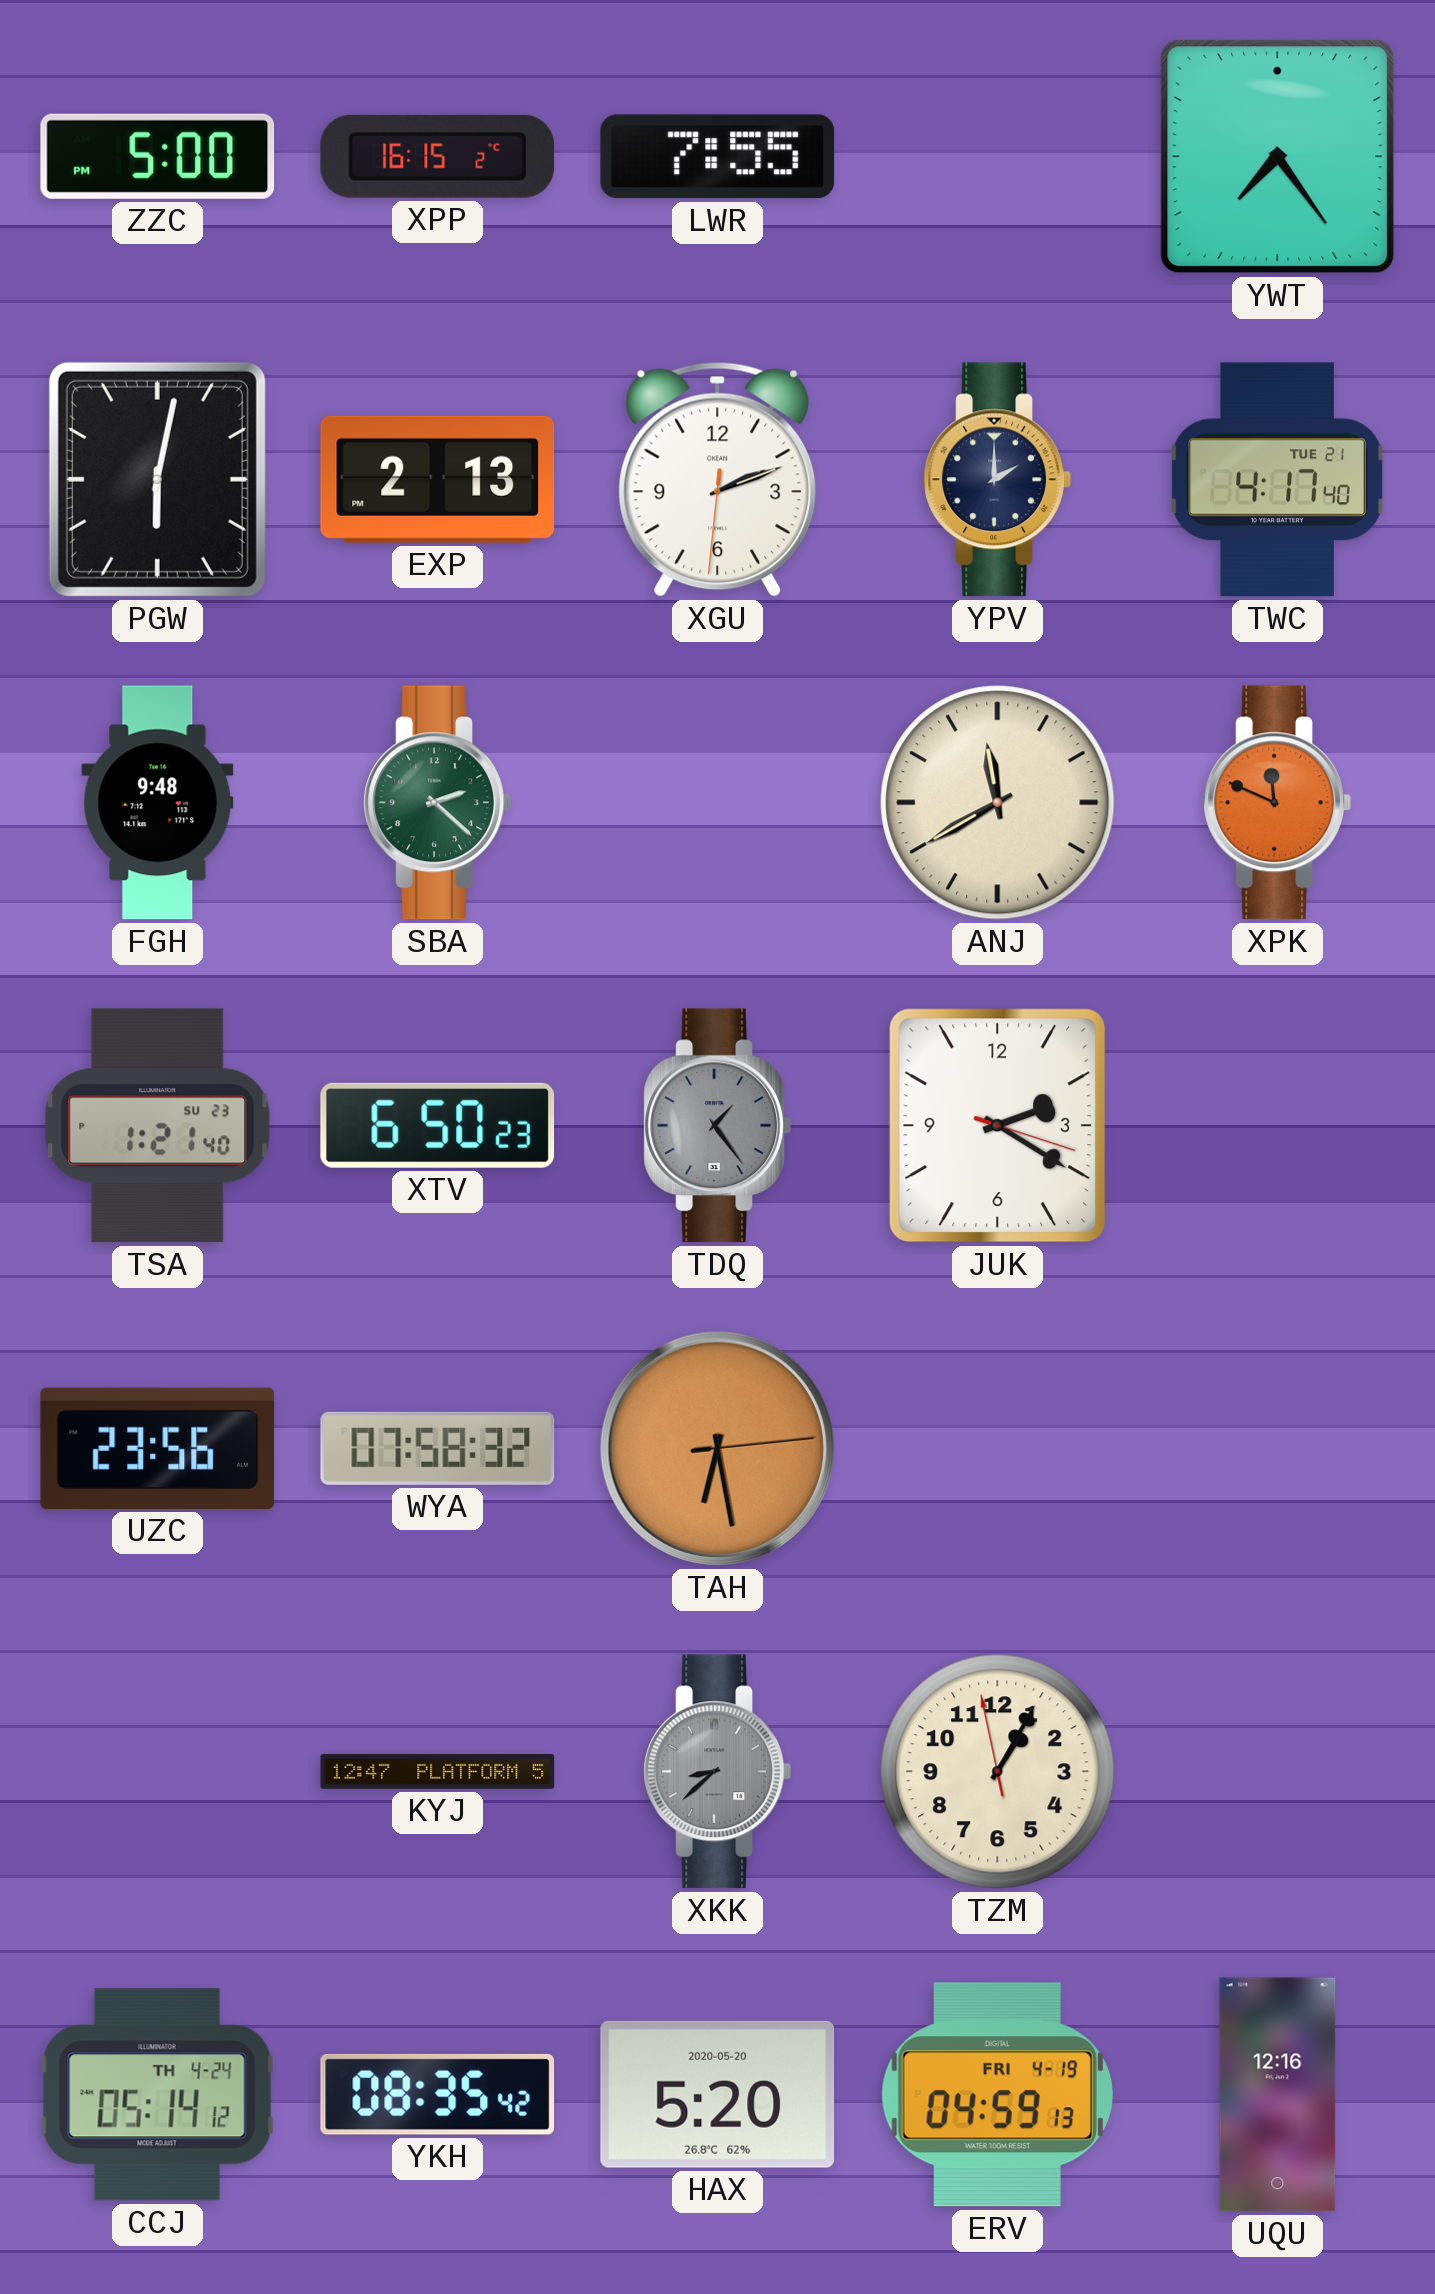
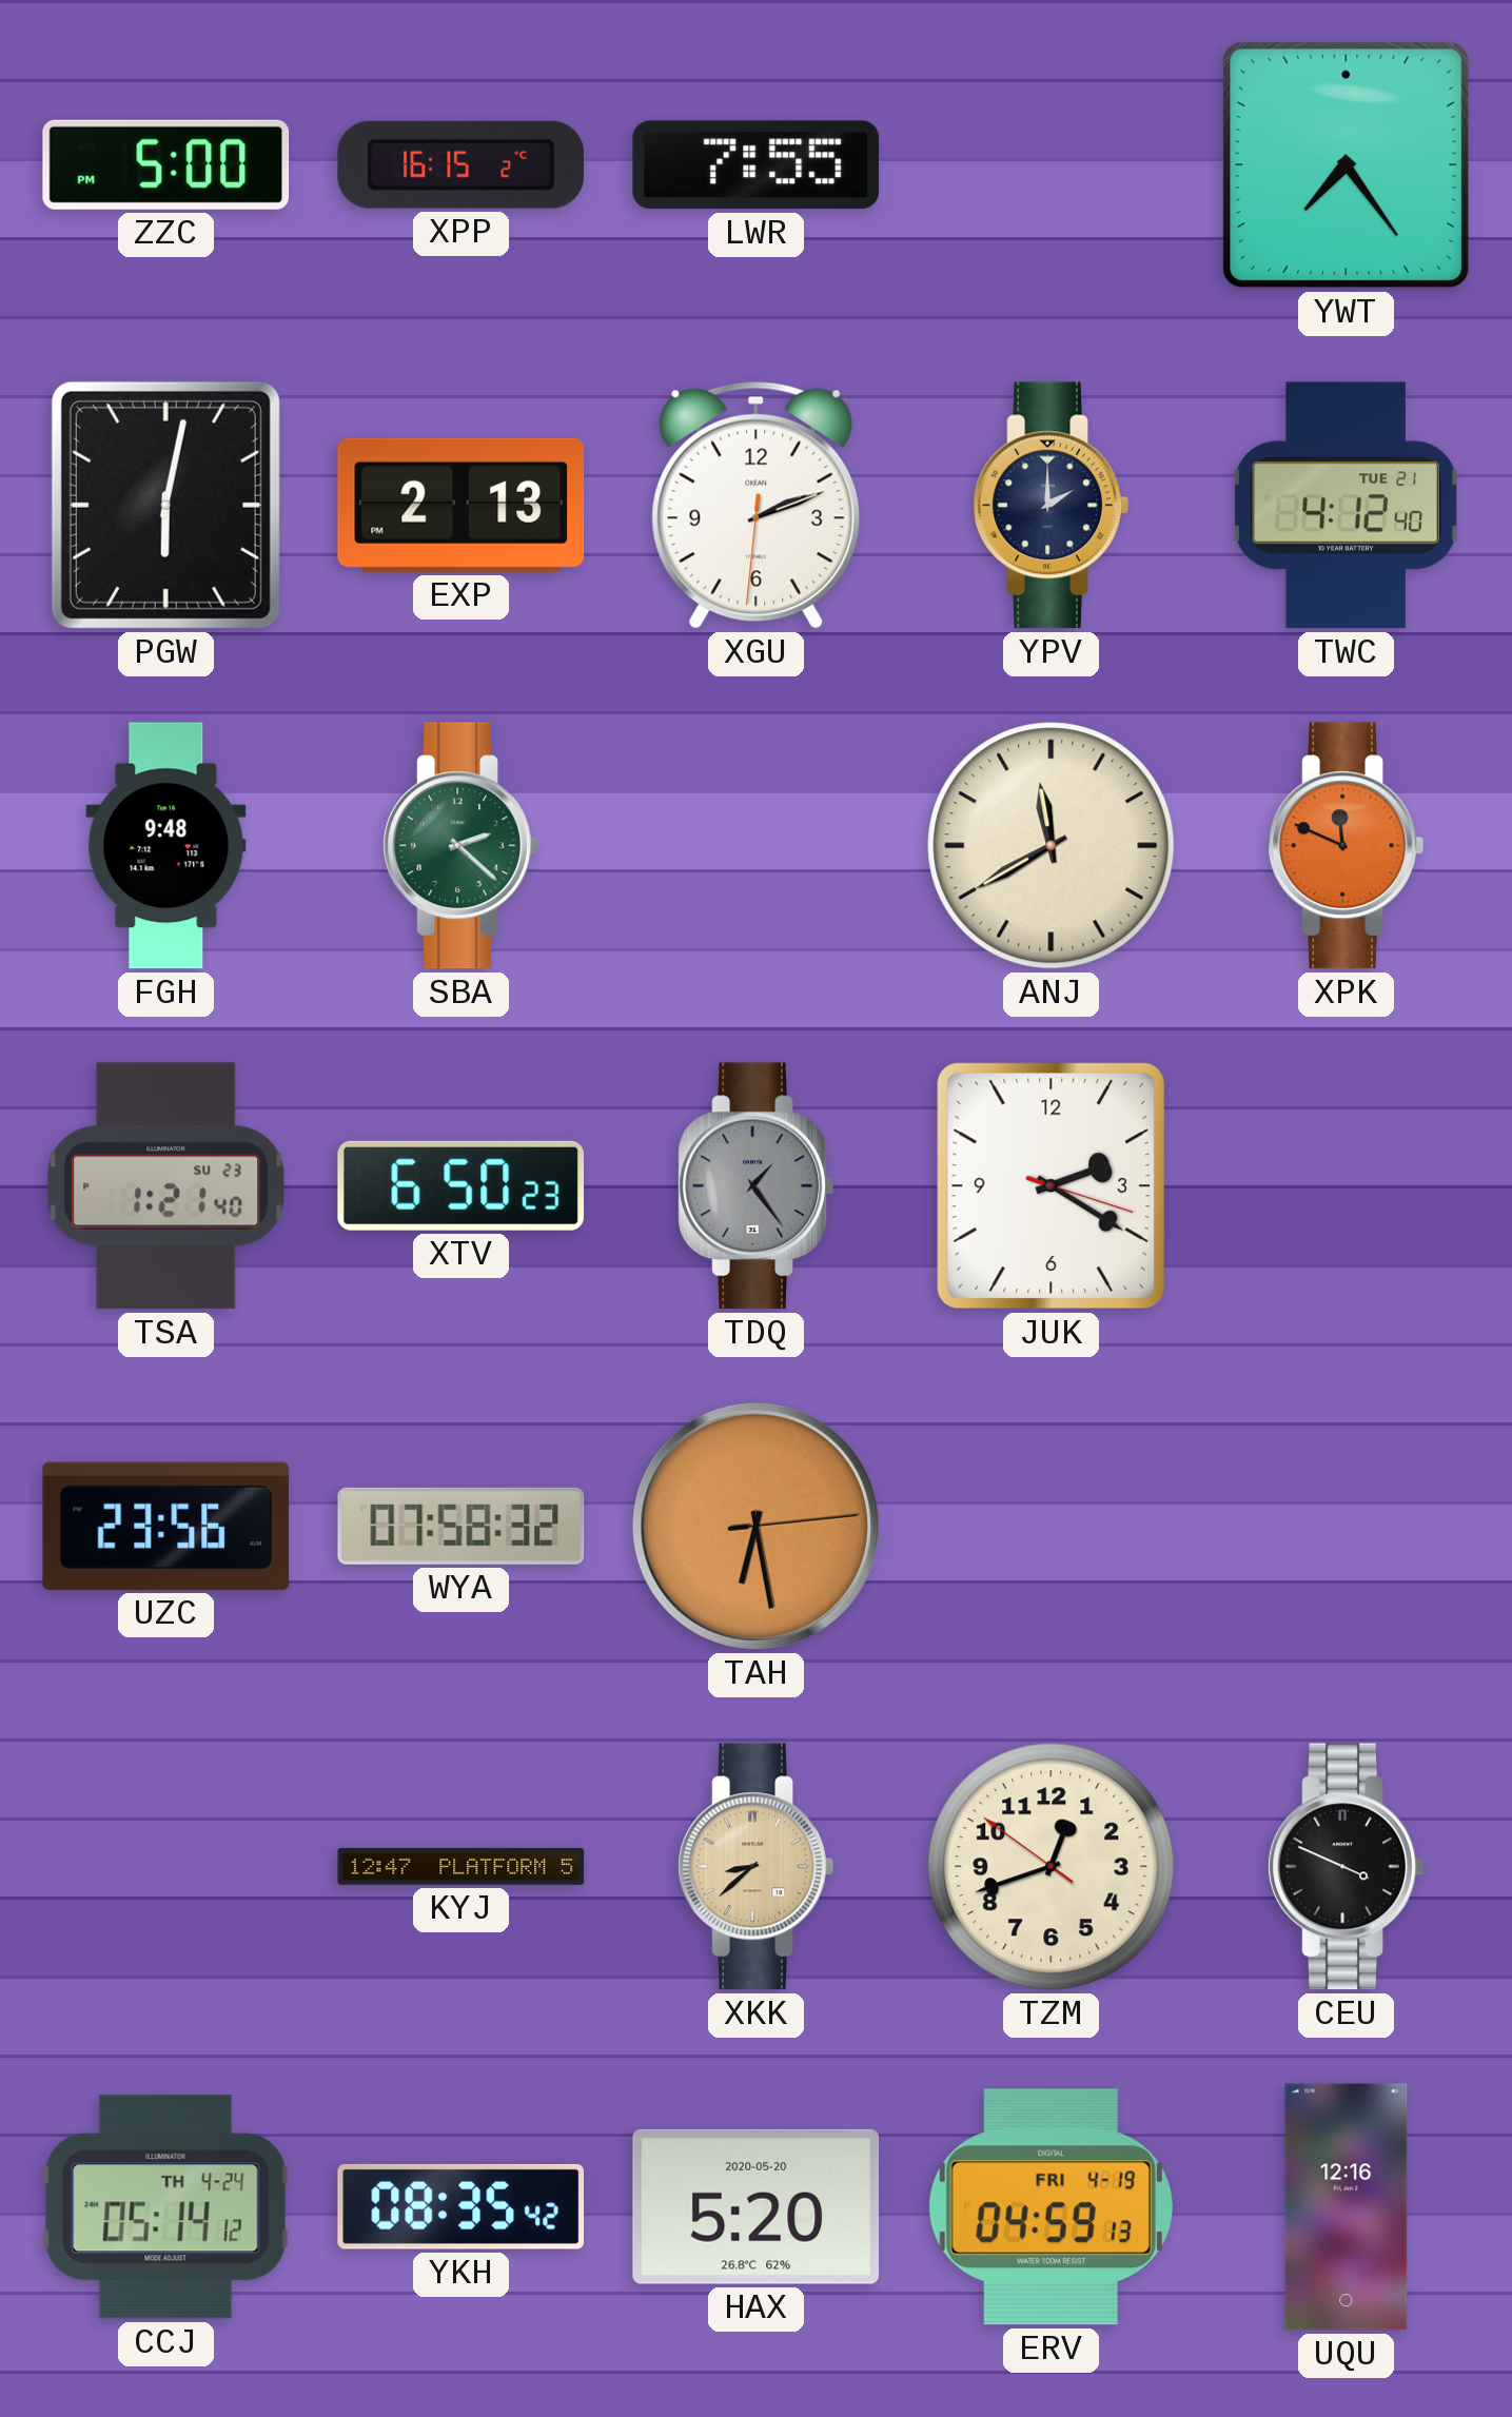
TWC: 4:17 -> 4:12 (1347, 506)
XKK dial: grey -> champagne (755, 1867)
TZM: 1:04 -> 12:41 (1052, 1867)
CEU: none -> 3:49 (1346, 1867)
